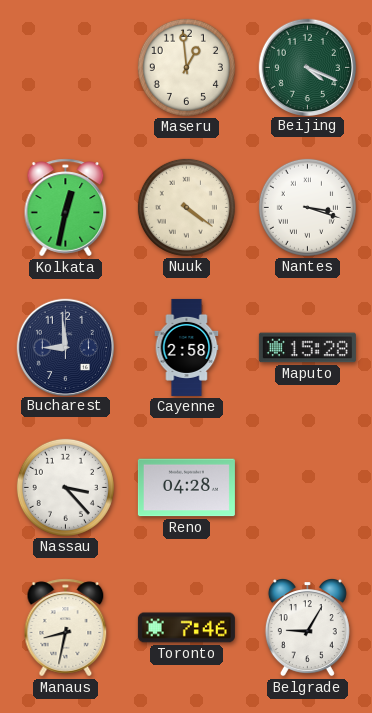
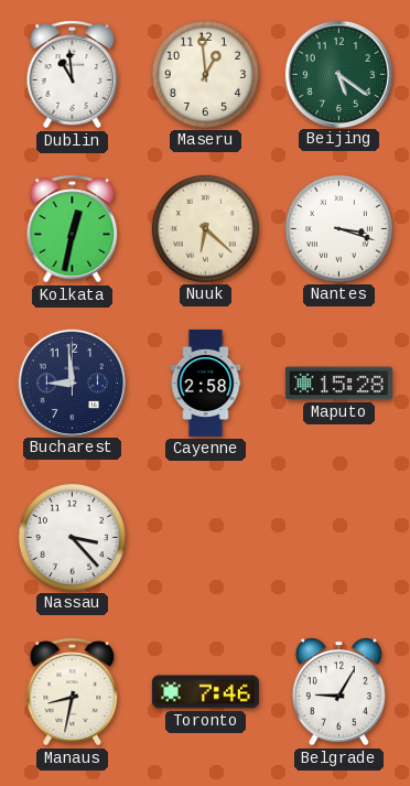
Dublin: none -> 10:59 (73, 75)
Beijing: 4:19 -> 5:21 (338, 74)
Nuuk: 4:21 -> 6:22 (205, 228)
Reno: 04:28 -> none (186, 488)
